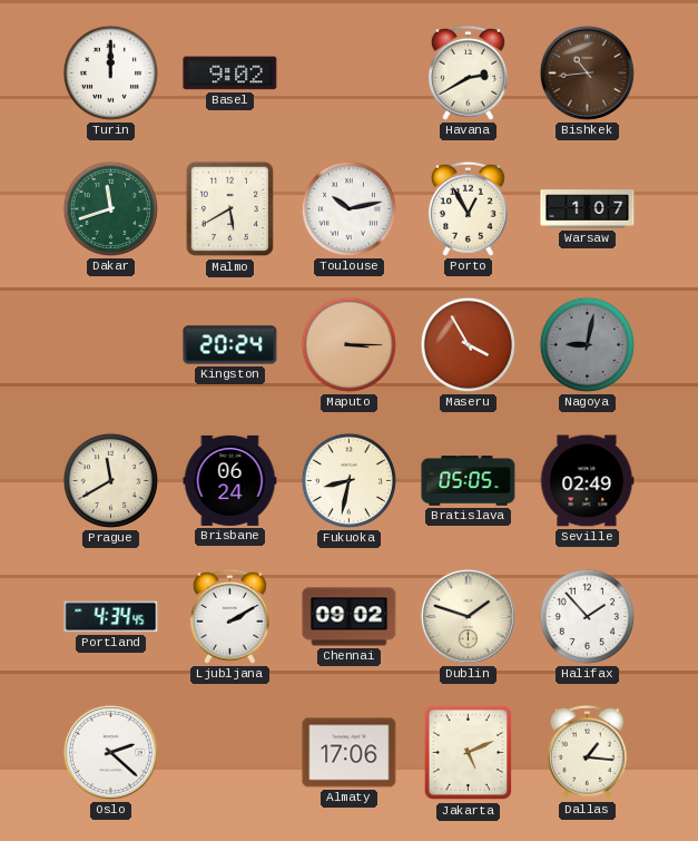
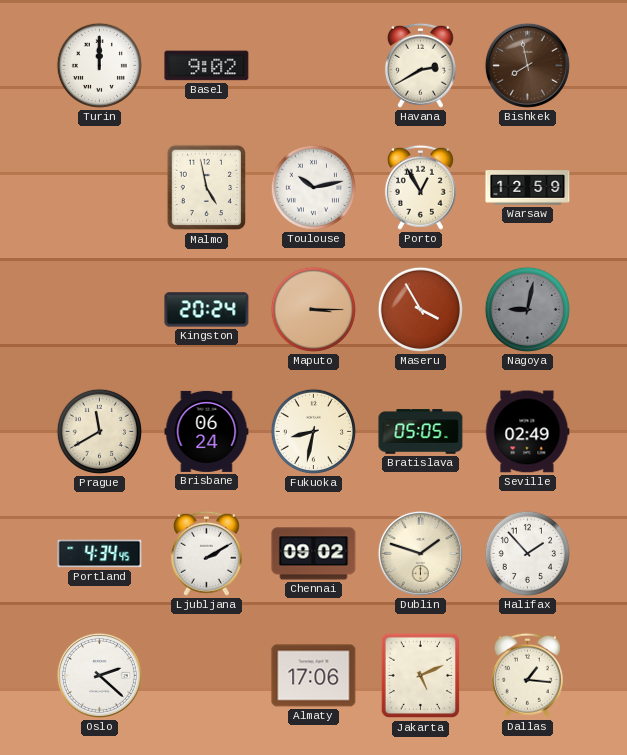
Bishkek: 10:44 -> 7:58 (527, 65)
Dakar: 11:42 -> none (110, 208)
Malmo: 5:40 -> 4:58 (206, 188)
Warsaw: 1:07 -> 12:59 (528, 188)
